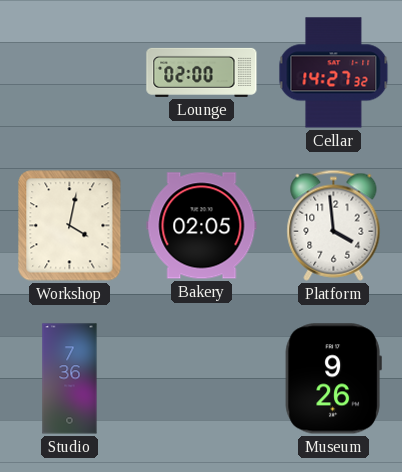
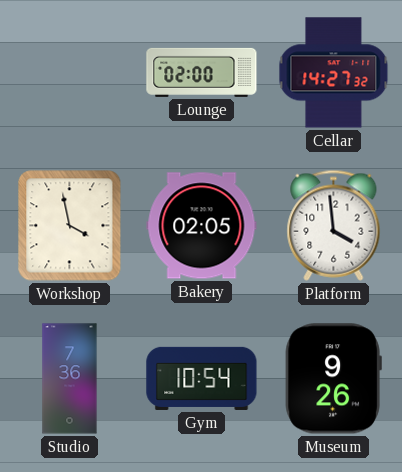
Workshop: 4:02 -> 3:58 (70, 226)
Gym: none -> 10:54 (202, 378)
